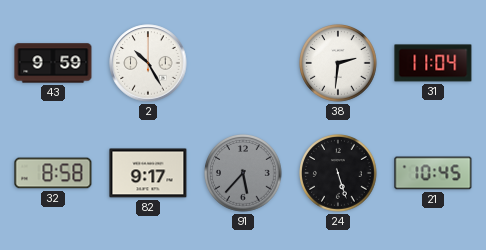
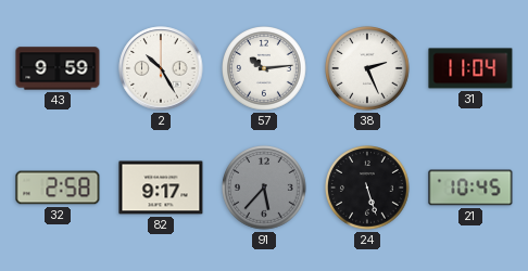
57: none -> 10:14 (264, 68)
38: 2:31 -> 2:26 (367, 68)
32: 8:58 -> 2:58 (58, 188)
